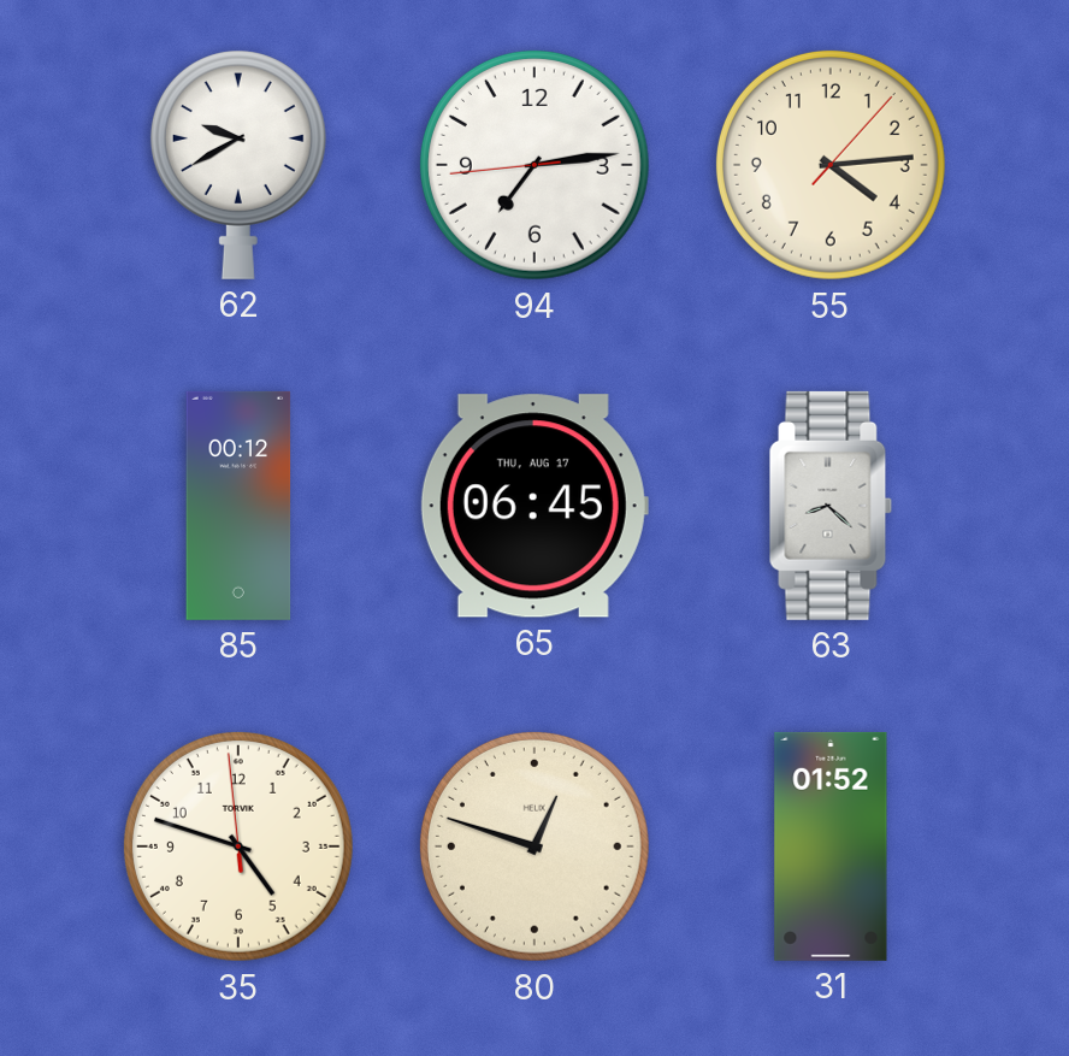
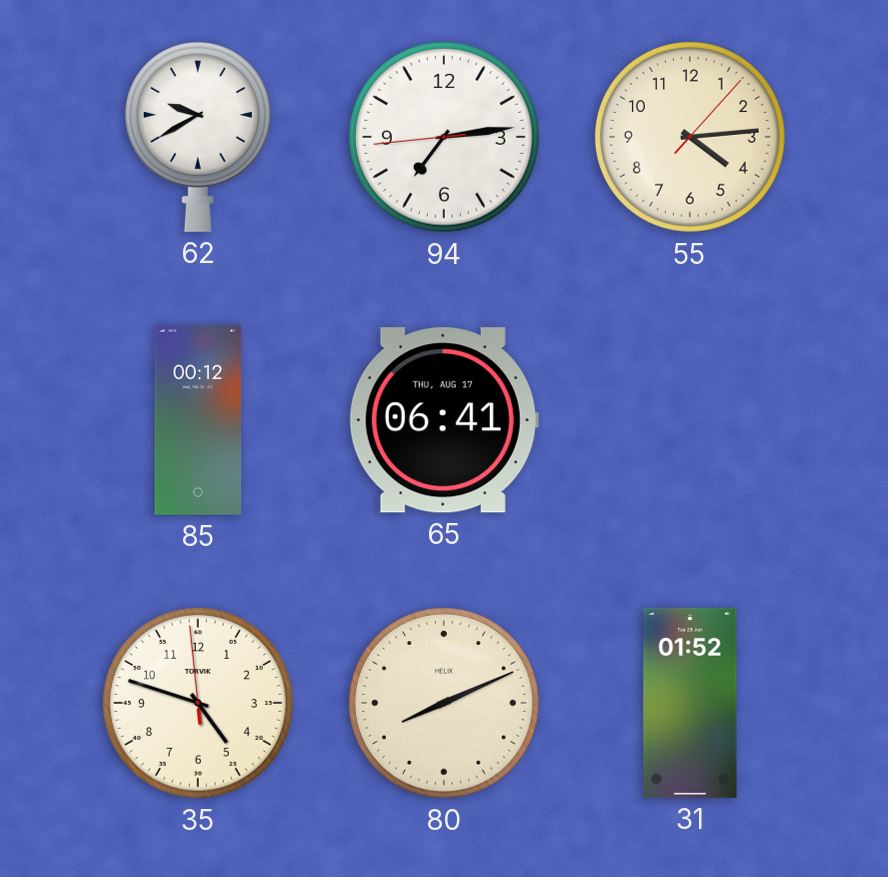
65: 06:45 -> 06:41 (444, 420)
63: 8:22 -> none (831, 506)
80: 12:48 -> 8:11 (444, 703)
